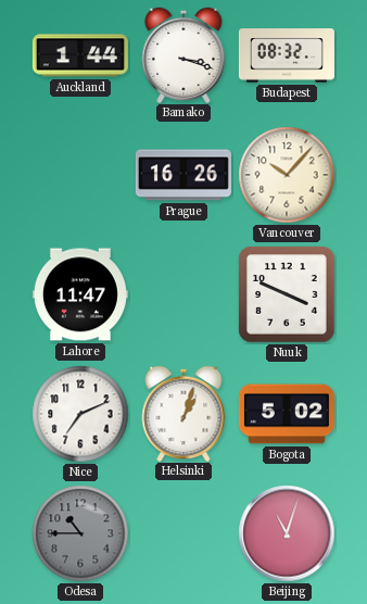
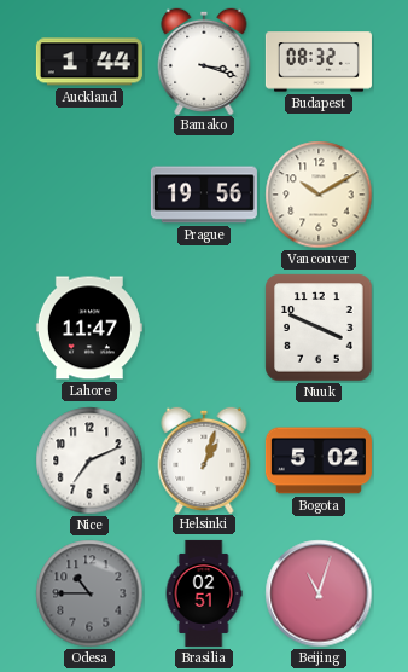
Prague: 16:26 -> 19:56 (204, 195)
Vancouver: 10:07 -> 10:10 (319, 195)
Brasilia: none -> 02:51 (204, 593)
